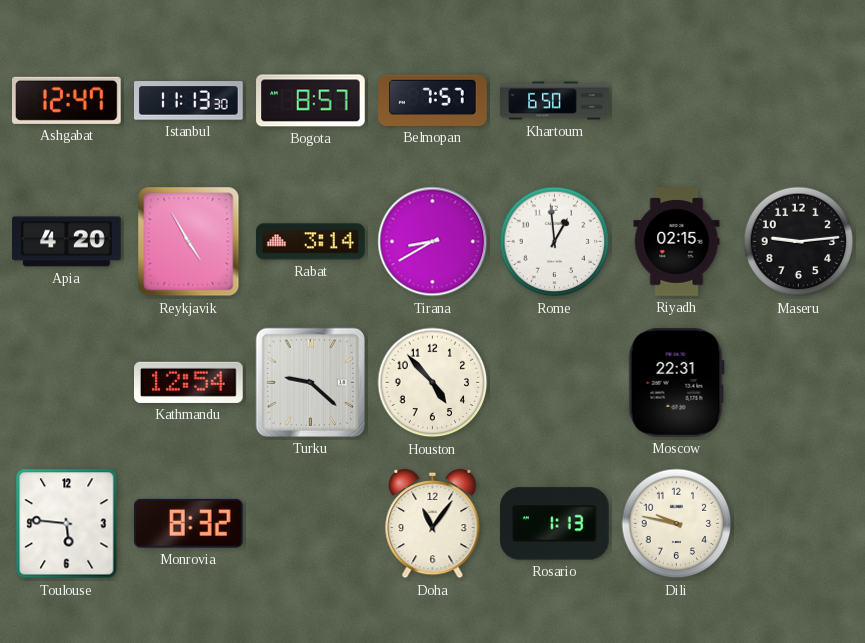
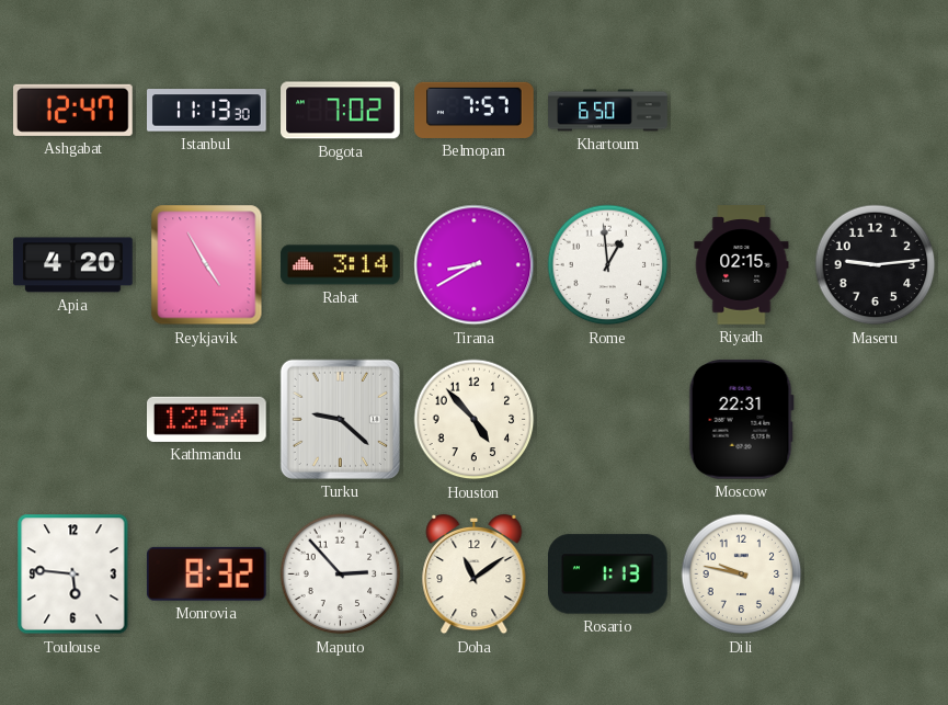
Bogota: 8:57 -> 7:02 (341, 111)
Maputo: none -> 2:53 (341, 575)
Doha: 11:06 -> 11:09 (475, 575)
